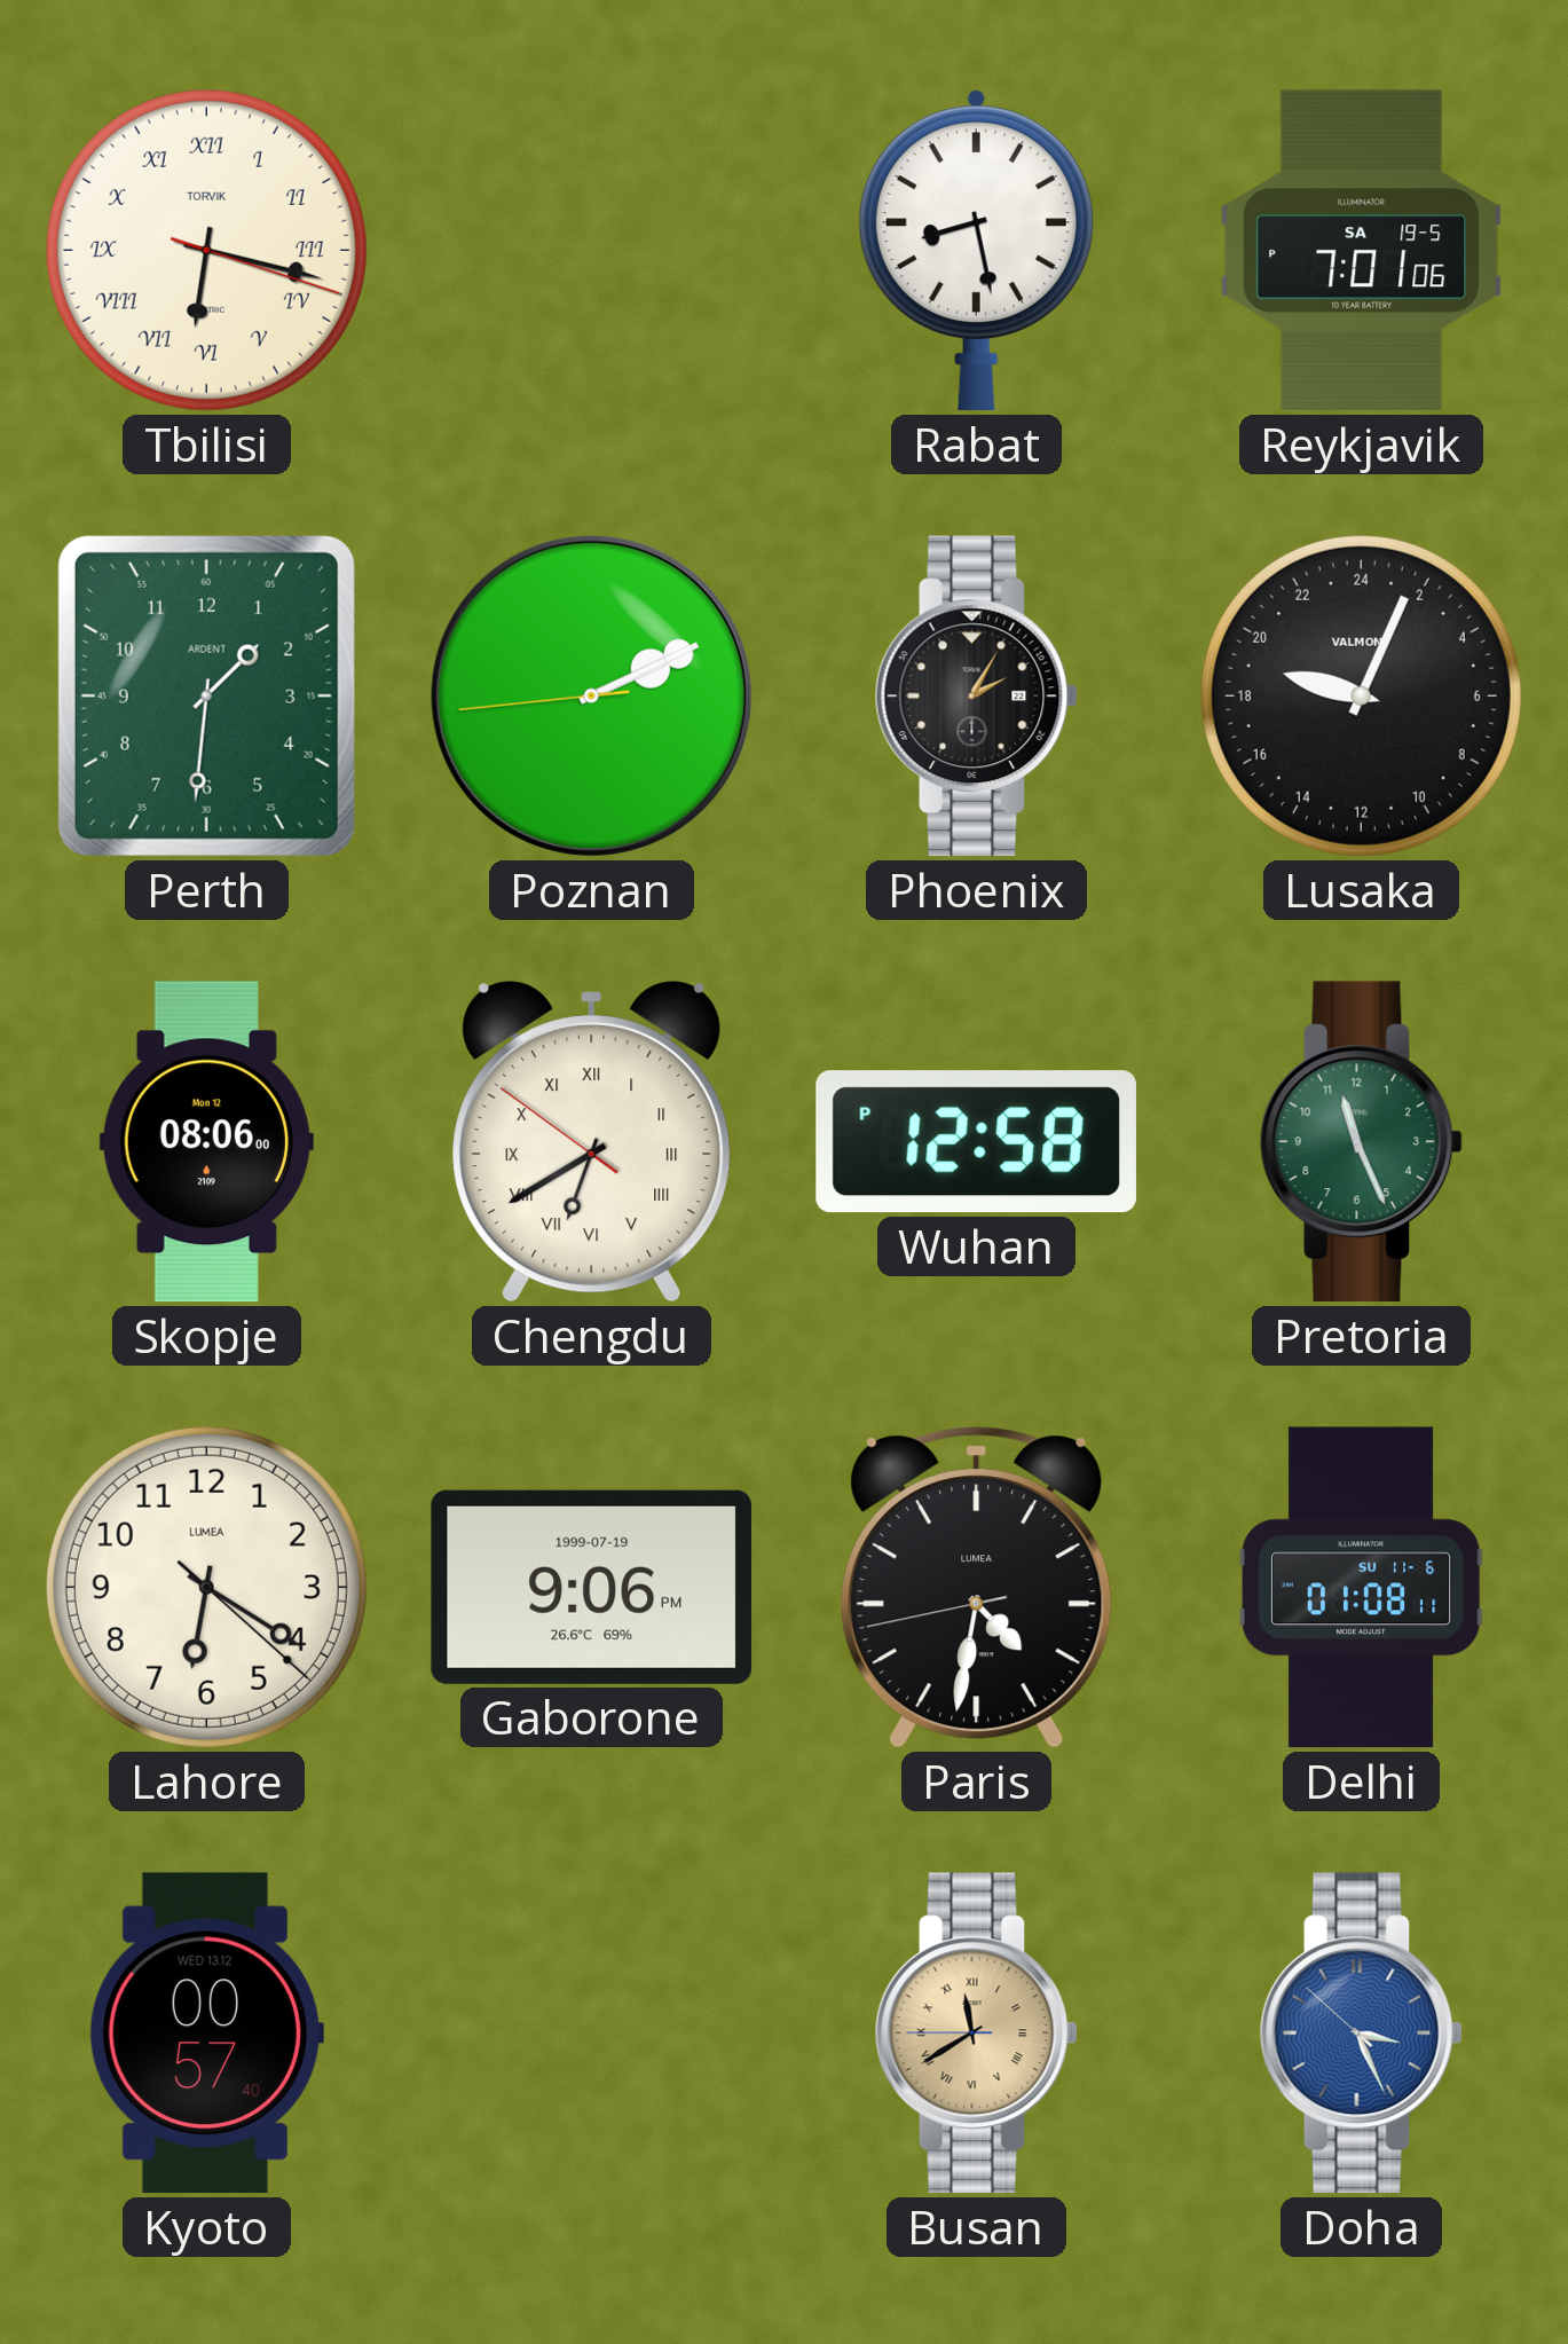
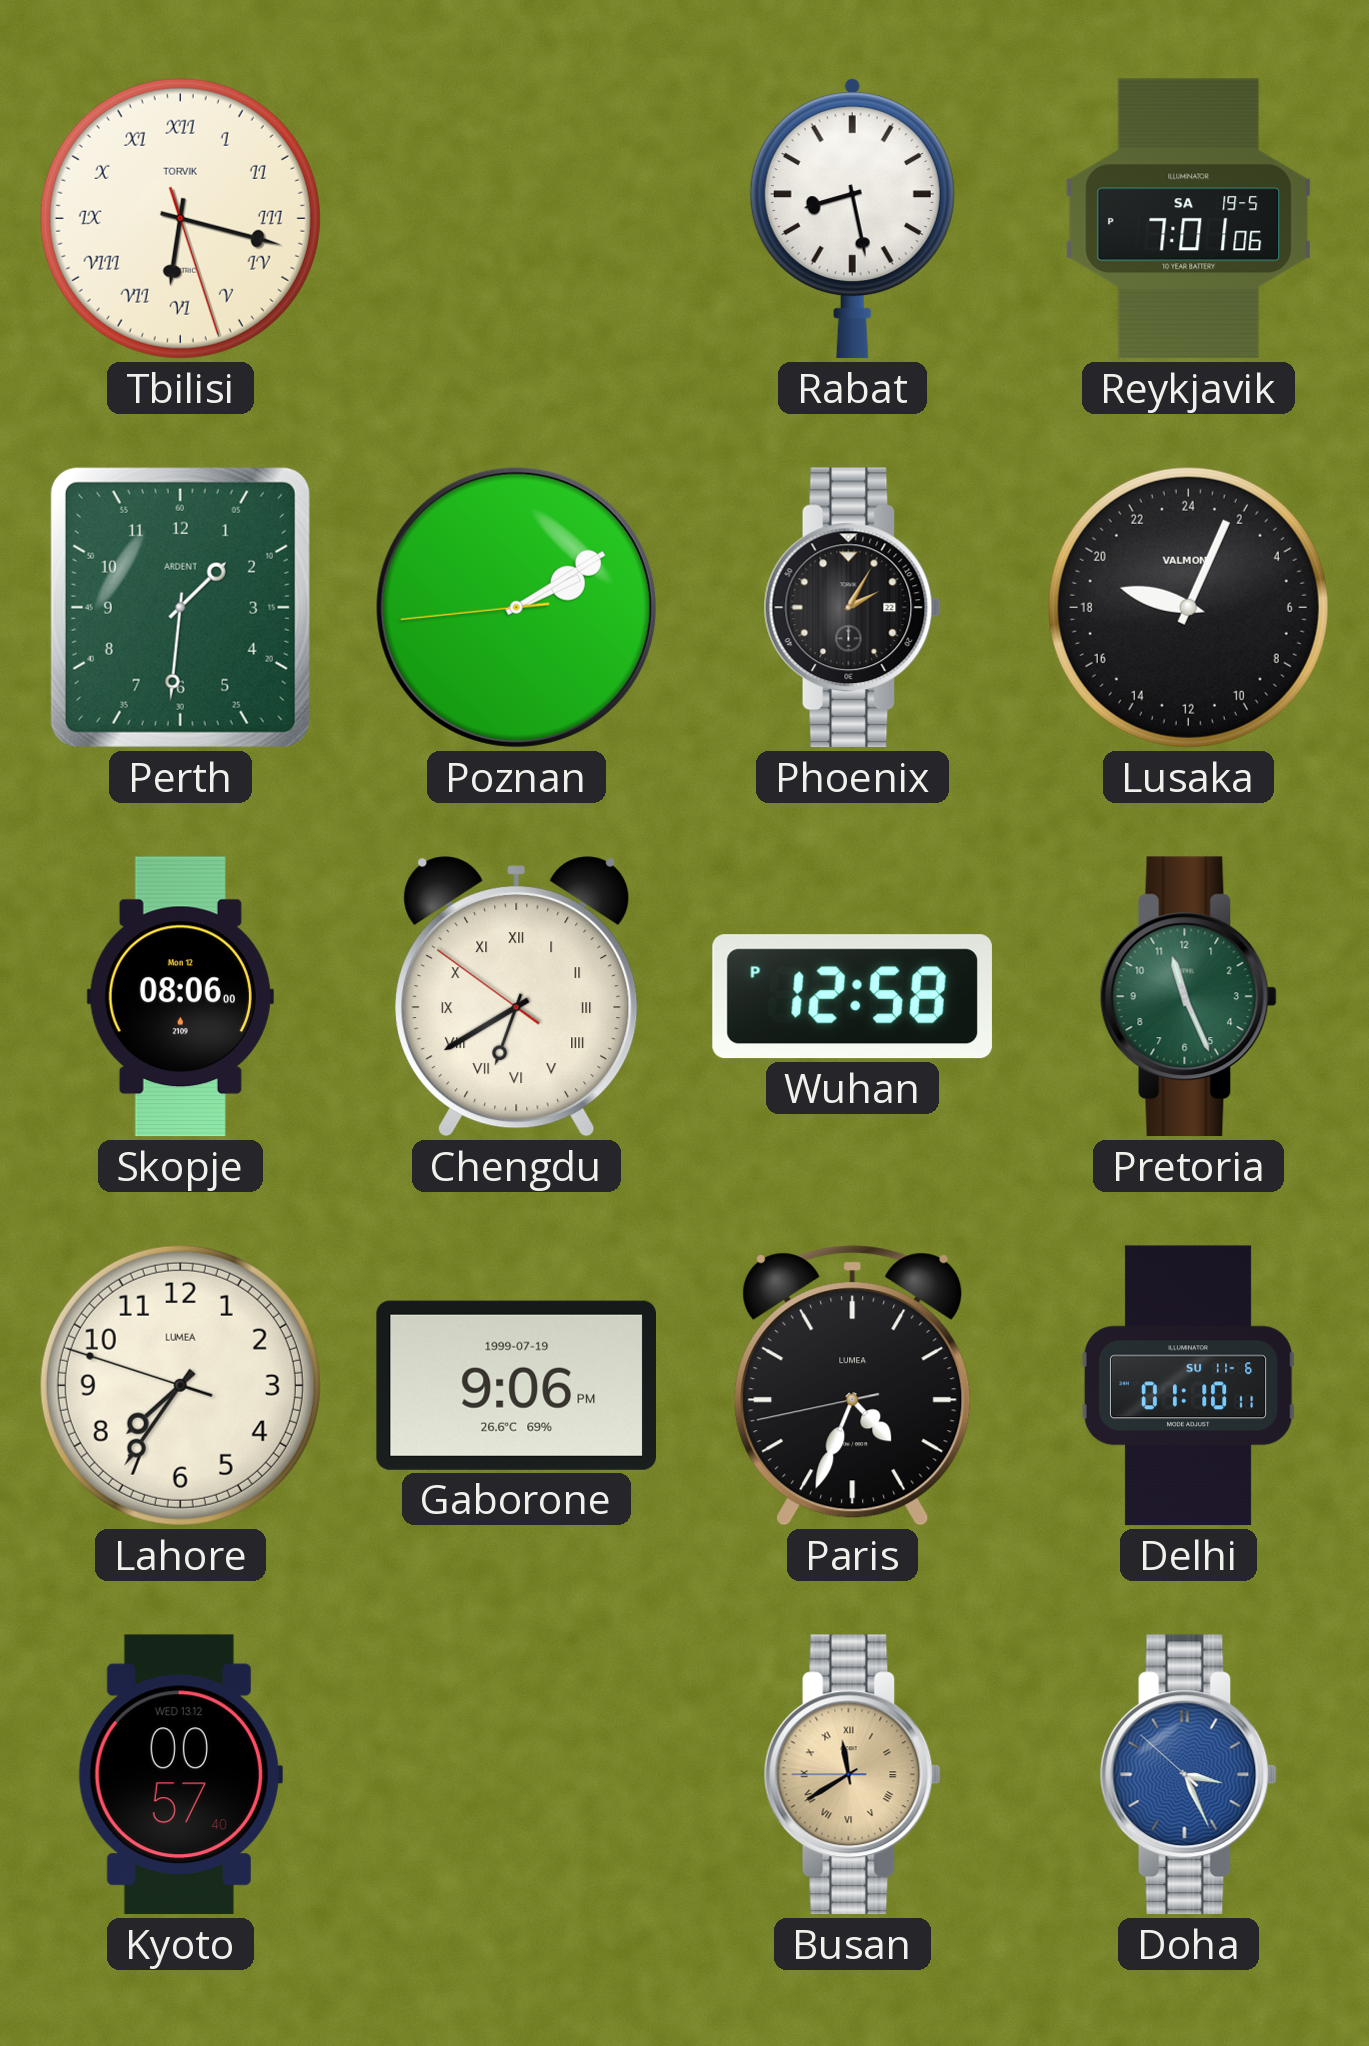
Tbilisi: 6:17:18 -> 6:17:27 (180, 218)
Poznan: 2:10 -> 2:09 (516, 607)
Lahore: 6:20 -> 7:35 (180, 1385)
Paris: 4:31 -> 4:33 (853, 1386)
Delhi: 01:08 -> 01:10 (1188, 1386)
